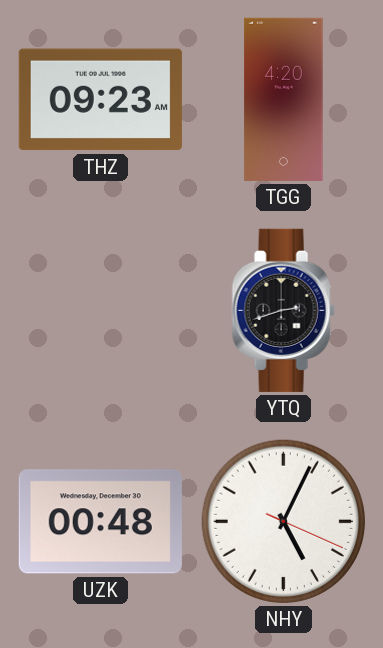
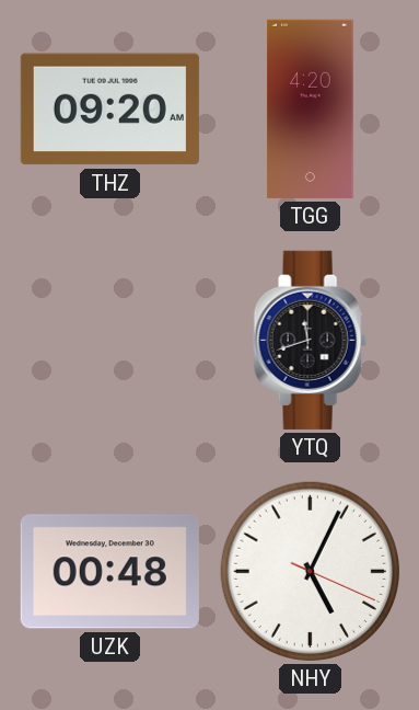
THZ: 09:23 -> 09:20 (109, 110)
YTQ: 2:42 -> 11:42 (310, 340)
